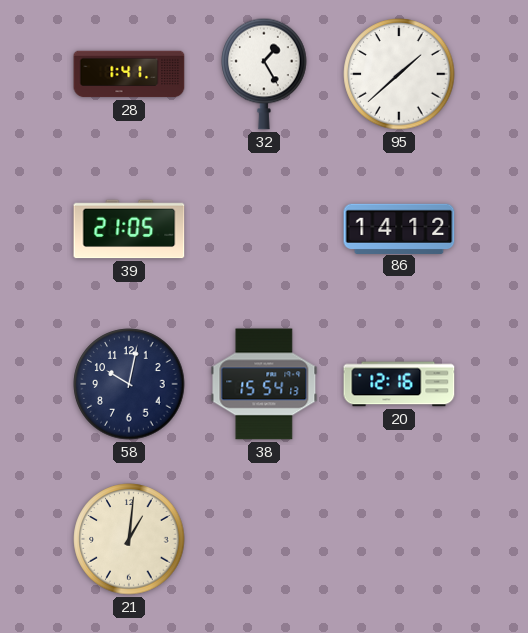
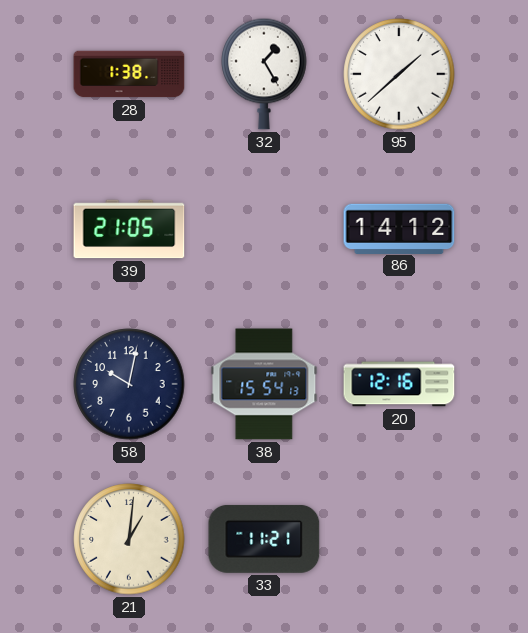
28: 1:41 -> 1:38 (129, 74)
33: none -> 11:21 (264, 539)
